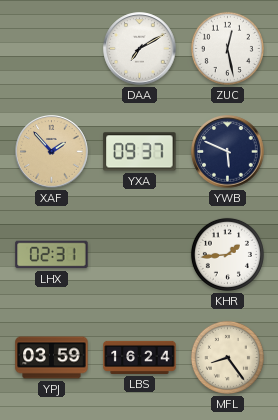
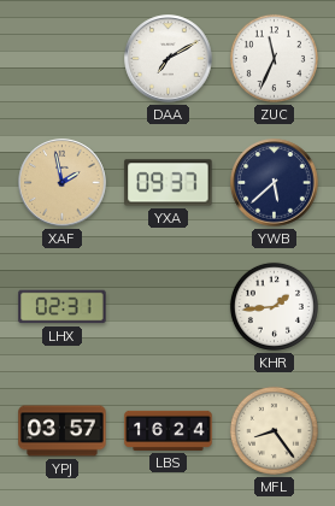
ZUC: 12:28 -> 11:34 (274, 58)
XAF: 1:53 -> 1:58 (63, 183)
YWB: 5:49 -> 5:38 (275, 183)
YPJ: 03:59 -> 03:57 (63, 431)
